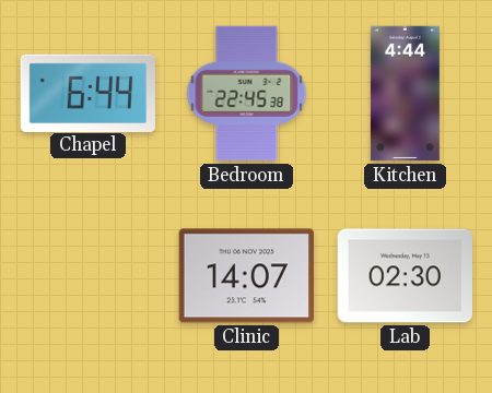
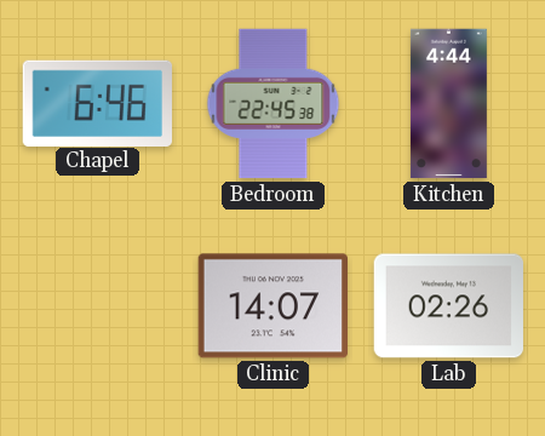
Chapel: 6:44 -> 6:46 (97, 103)
Lab: 02:30 -> 02:26 (448, 306)
